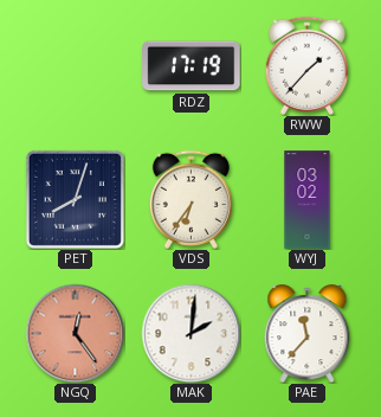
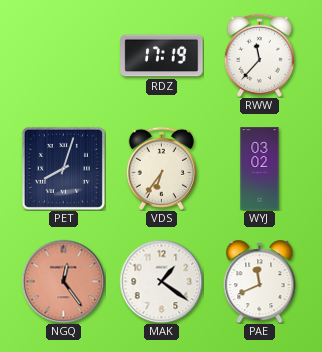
RWW: 1:37 -> 11:37 (259, 55)
MAK: 2:01 -> 1:21 (161, 281)
PAE: 11:37 -> 11:41 (260, 282)
